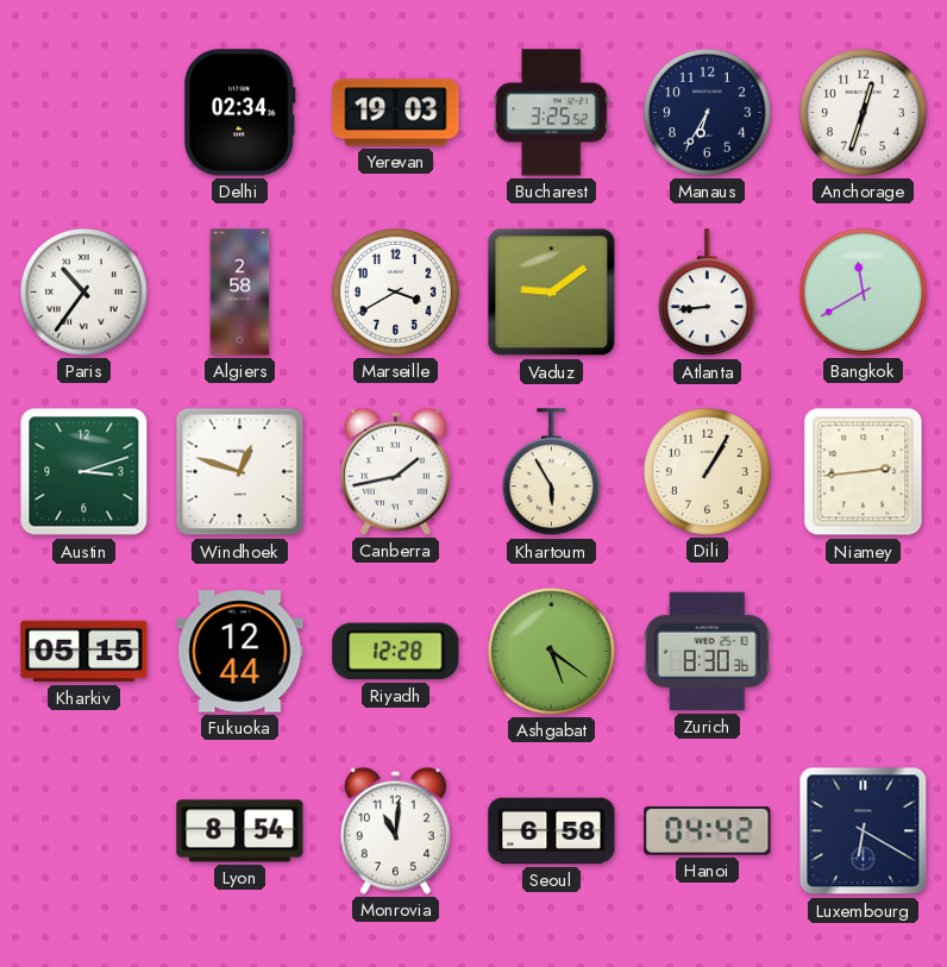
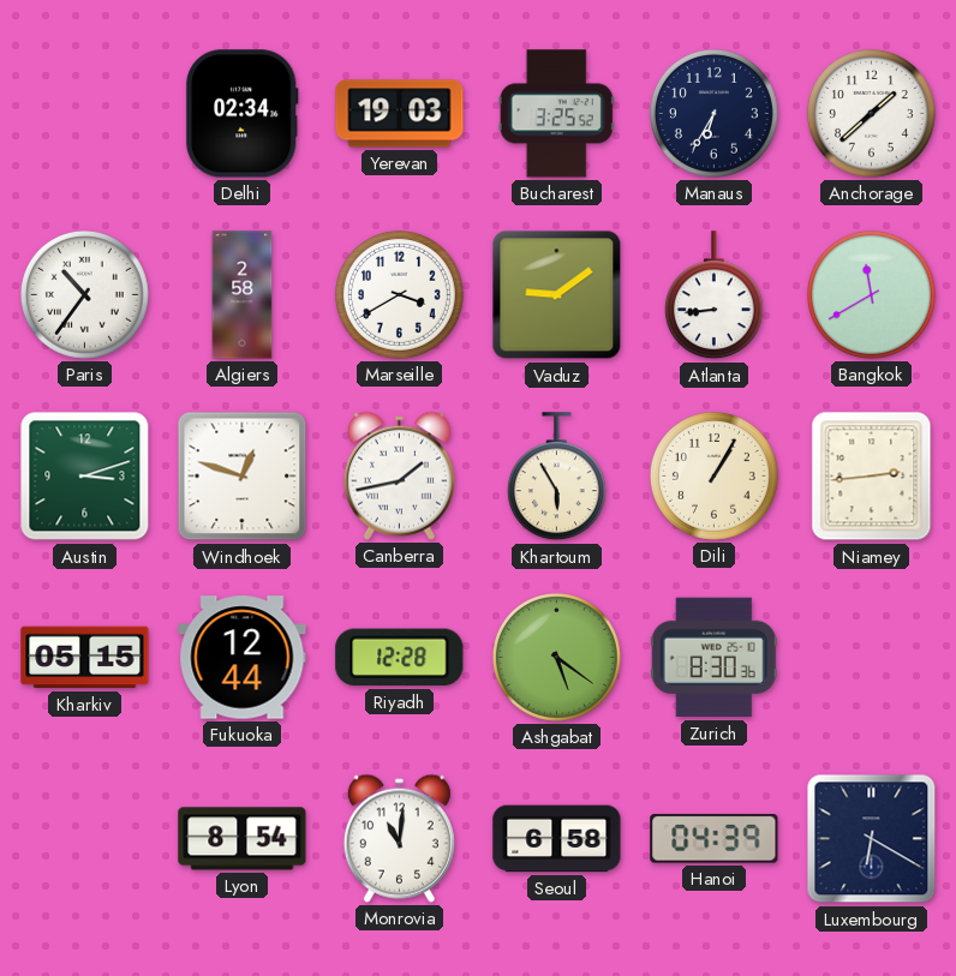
Anchorage: 12:33 -> 1:38 (871, 113)
Hanoi: 04:42 -> 04:39 (715, 839)
